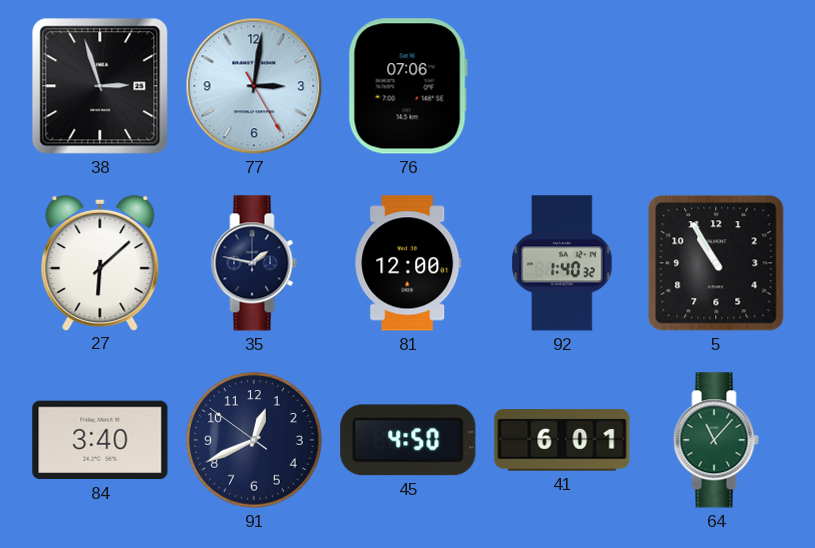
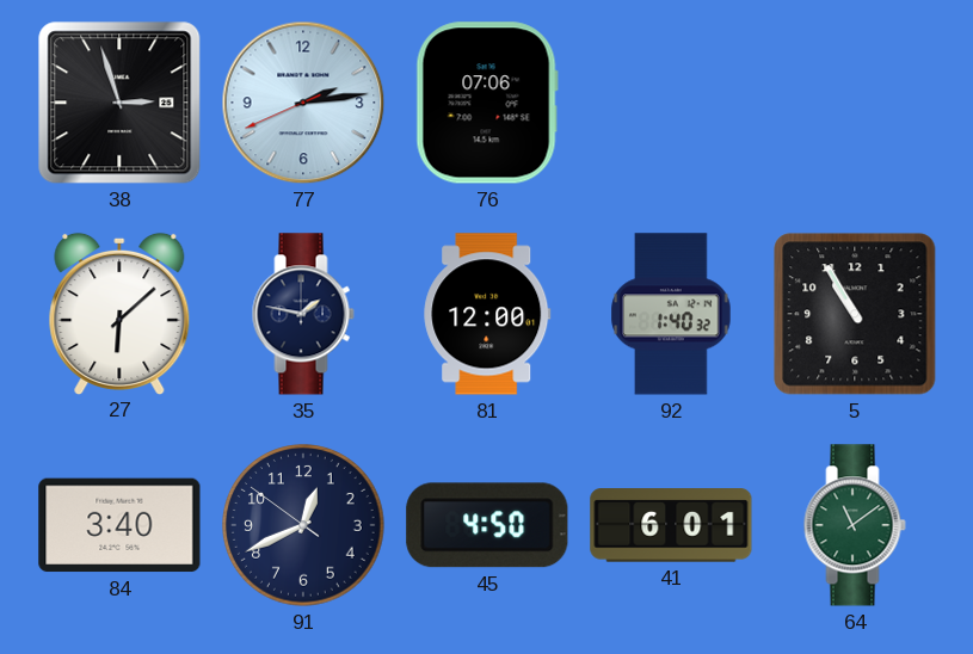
77: 3:01 -> 2:13 (303, 103)
64: 11:07 -> 11:09 (855, 525)
